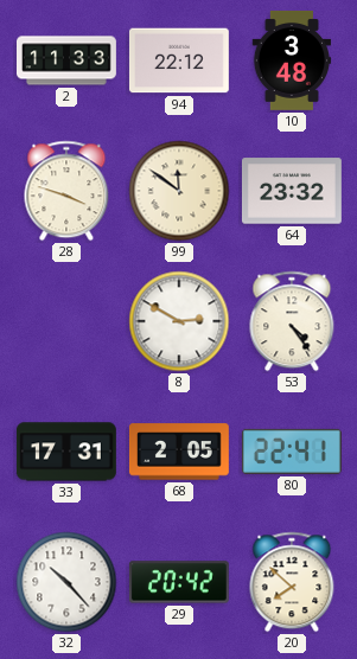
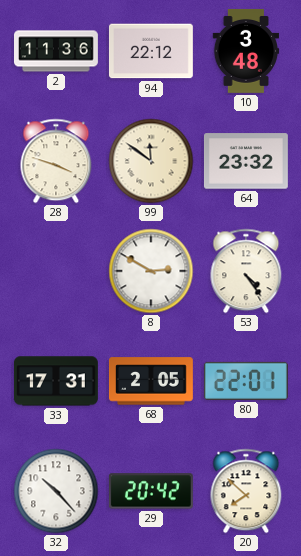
2: 11:33 -> 11:36 (57, 51)
80: 22:41 -> 22:01 (246, 381)
